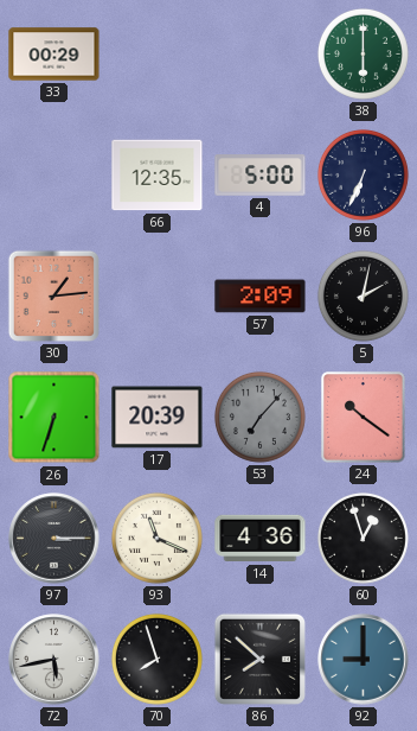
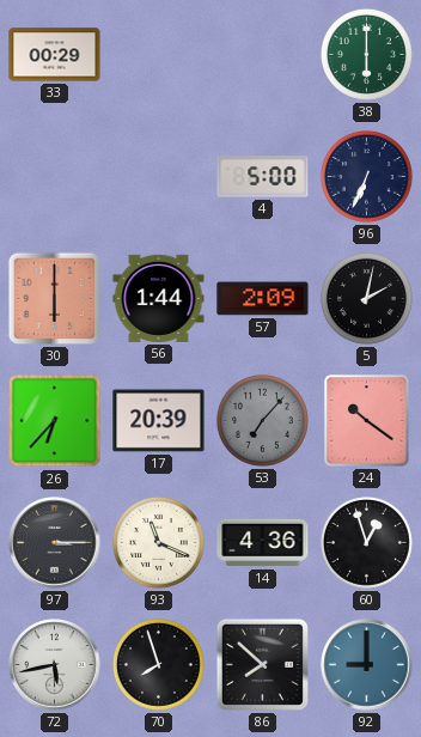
66: 12:35 -> none (158, 176)
30: 1:14 -> 6:00 (54, 298)
56: none -> 1:44 (159, 298)
26: 6:33 -> 6:37 (55, 421)
